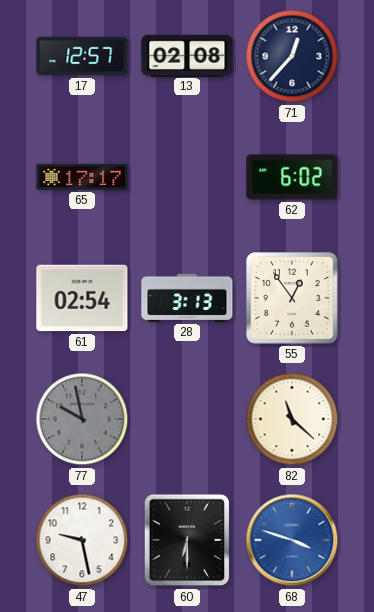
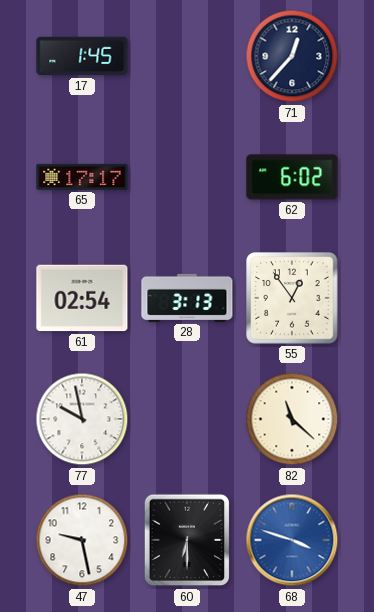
17: 12:57 -> 1:45 (82, 56)
13: 02:08 -> none (187, 55)
77 dial: grey -> white (82, 419)
